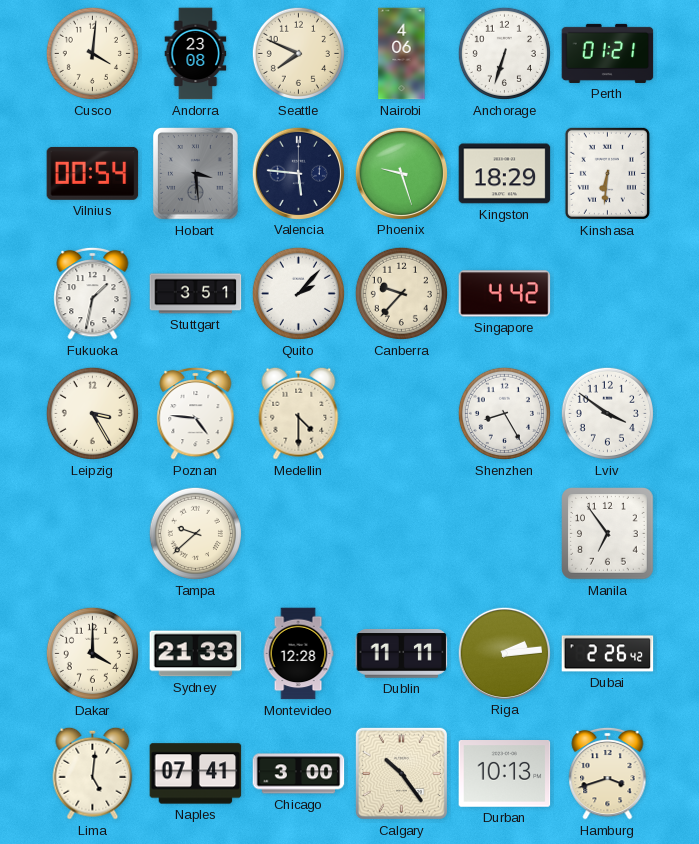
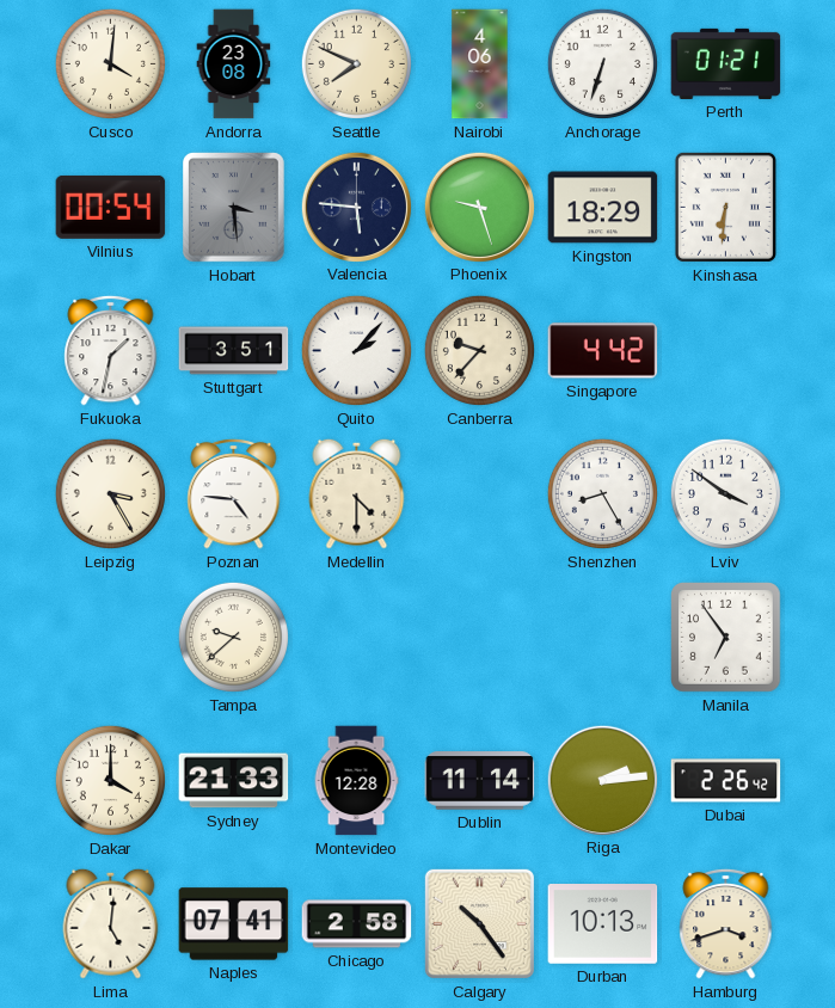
Dublin: 11:11 -> 11:14 (480, 781)
Chicago: 3:00 -> 2:58 (357, 924)
